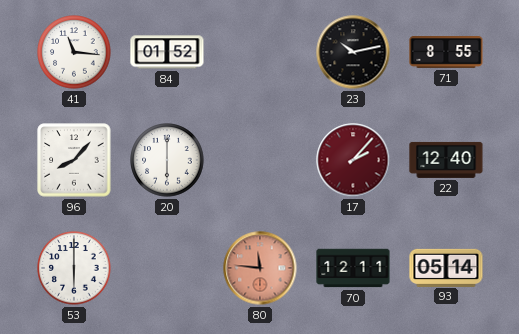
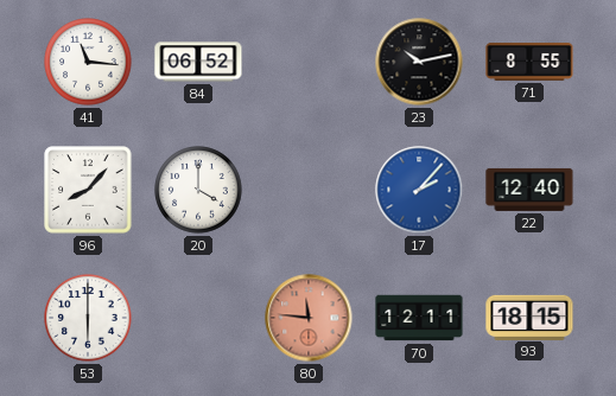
84: 01:52 -> 06:52 (198, 62)
20: 6:00 -> 4:00 (198, 190)
17 dial: burgundy -> blue (419, 190)
93: 05:14 -> 18:15 (529, 317)
